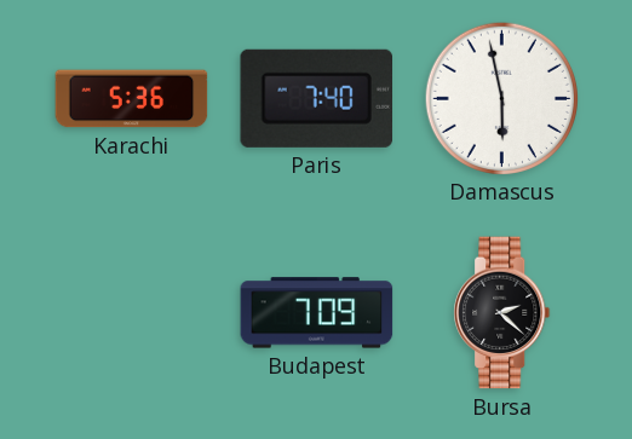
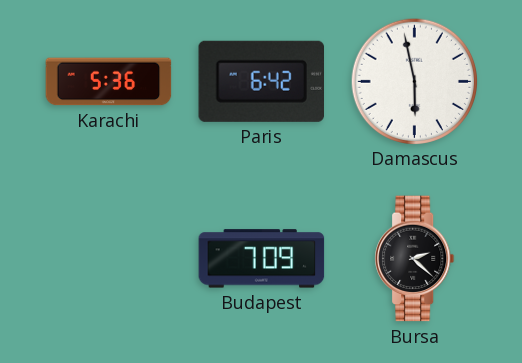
Paris: 7:40 -> 6:42 (262, 81)
